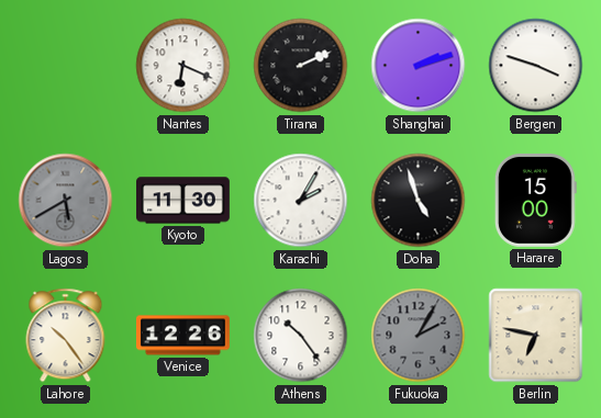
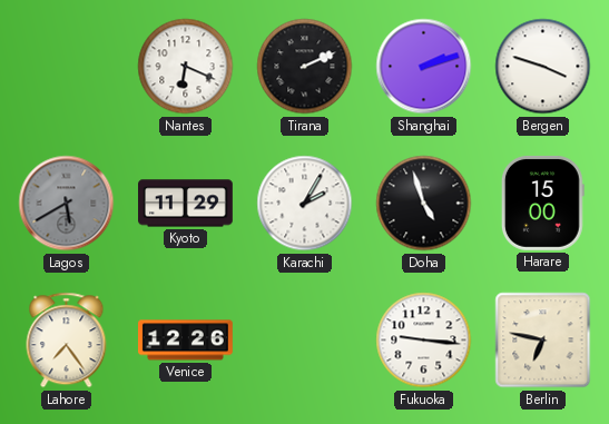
Kyoto: 11:30 -> 11:29 (186, 204)
Lahore: 10:24 -> 7:24 (67, 341)
Athens: 10:24 -> none (301, 336)
Fukuoka: 2:05 -> 9:16 (424, 341)
Fukuoka dial: grey -> white (424, 341)
